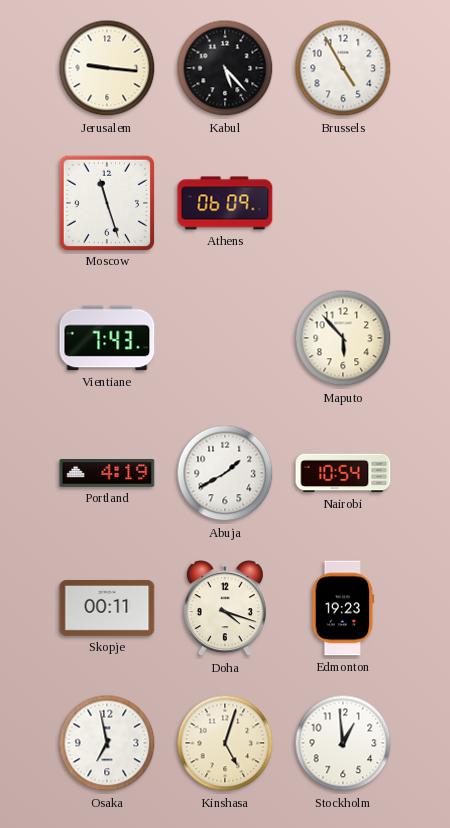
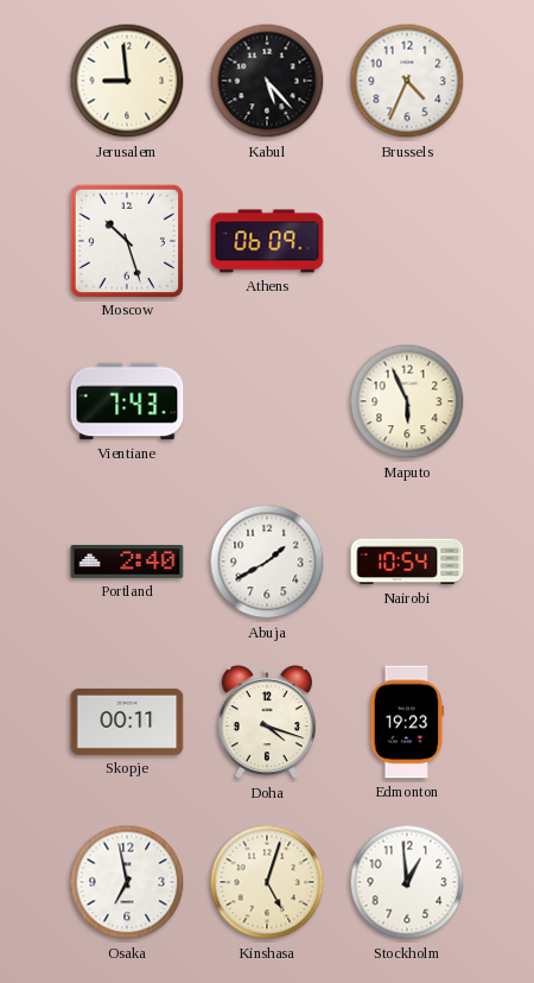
Jerusalem: 9:16 -> 8:59 (127, 81)
Brussels: 4:55 -> 4:34 (407, 81)
Moscow: 11:27 -> 10:27 (126, 240)
Maputo: 5:53 -> 5:56 (407, 401)
Portland: 4:19 -> 2:40 (127, 563)
